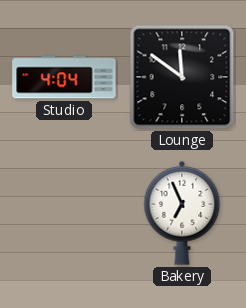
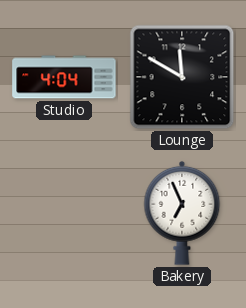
Lounge: 11:51 -> 11:50 (182, 77)
